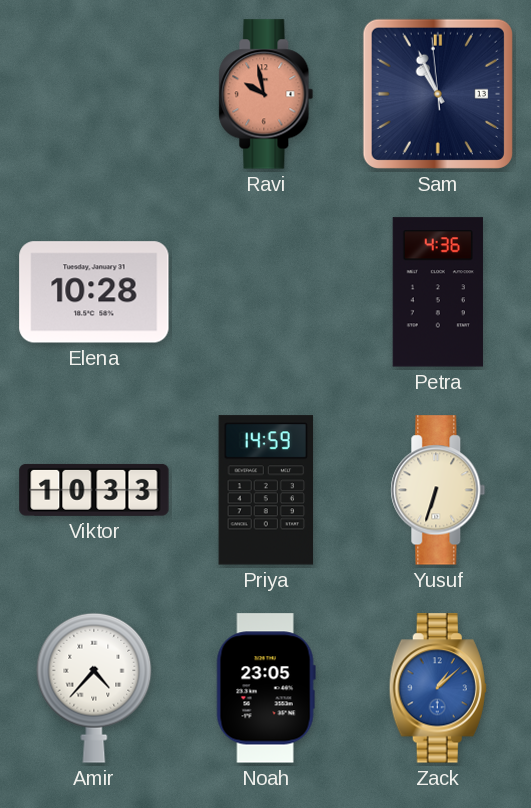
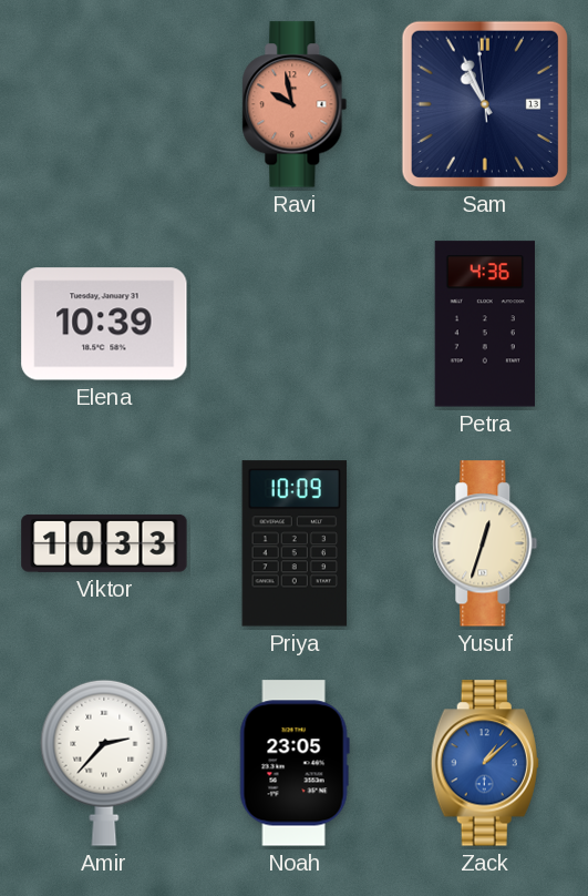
Elena: 10:28 -> 10:39 (104, 324)
Priya: 14:59 -> 10:09 (295, 543)
Yusuf: 6:33 -> 12:33 (485, 543)
Amir: 4:37 -> 2:37 (104, 763)
